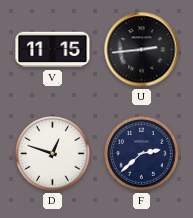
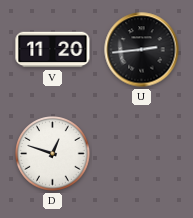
V: 11:15 -> 11:20 (53, 50)
F: 2:38 -> none (142, 154)
